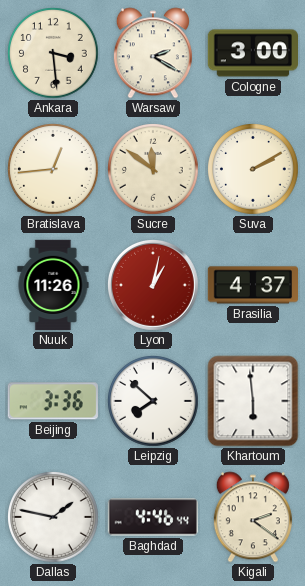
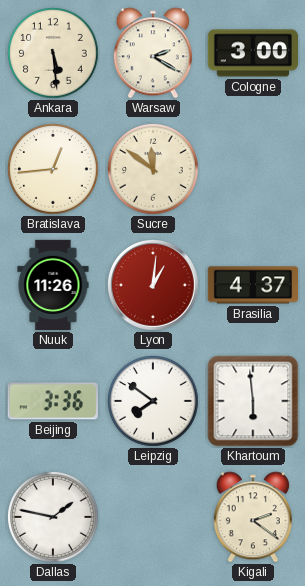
Ankara: 3:29 -> 5:29 (54, 54)
Suva: 2:10 -> none (254, 170)
Lyon: 1:02 -> 1:01 (153, 285)
Leipzig: 7:52 -> 7:51 (154, 402)
Baghdad: 4:46 -> none (153, 517)
